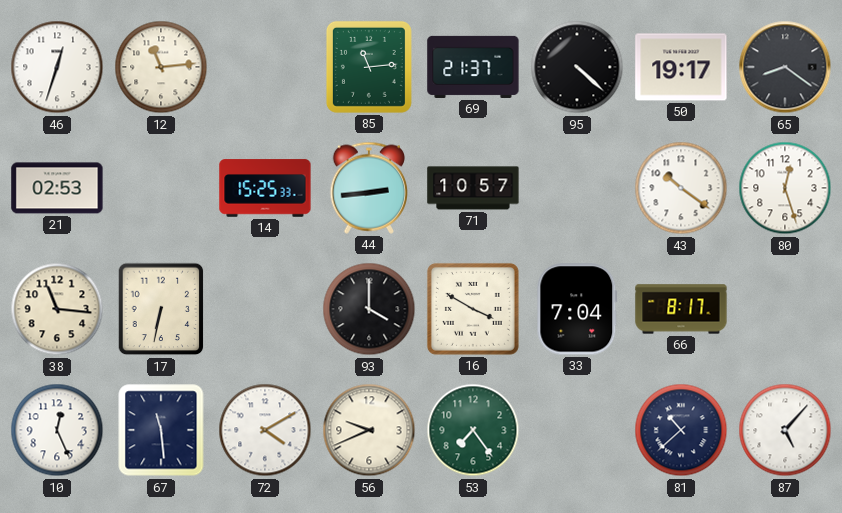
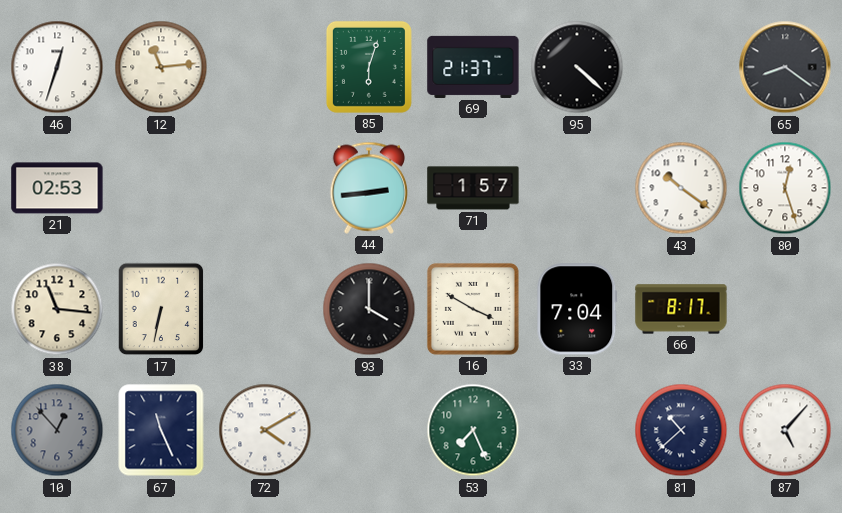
85: 11:14 -> 6:03 (369, 67)
50: 19:17 -> none (681, 67)
14: 15:25 -> none (265, 188)
71: 10:57 -> 1:57 (473, 188)
10: 12:26 -> 12:53 (57, 430)
10 dial: white -> grey (57, 430)
67: 11:29 -> 11:26 (161, 430)
56: 9:41 -> none (369, 430)
53: 7:24 -> 7:26 (473, 430)
